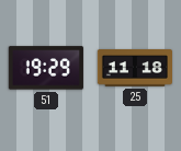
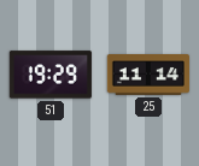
25: 11:18 -> 11:14 (147, 76)
